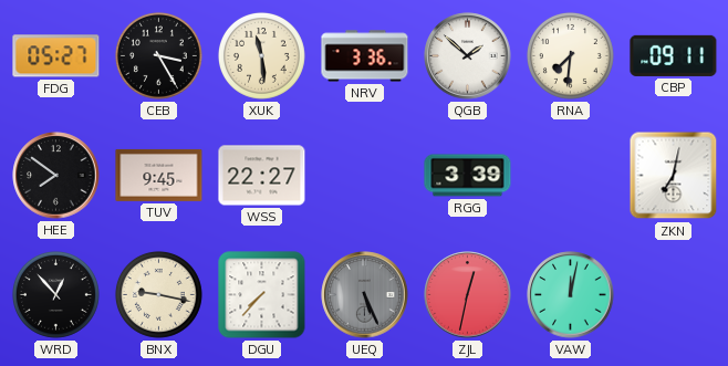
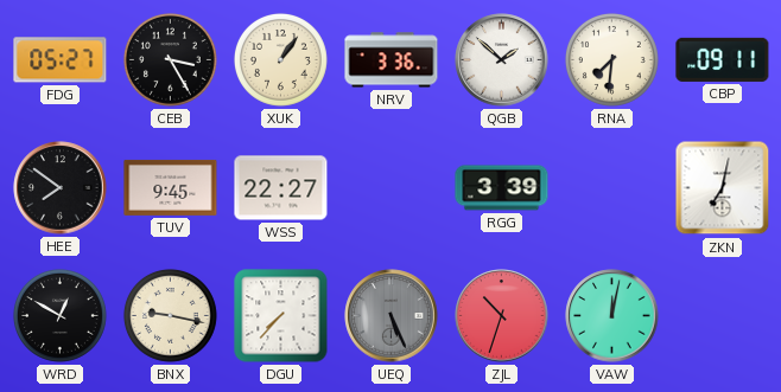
XUK: 11:29 -> 1:06 (280, 59)
WRD: 12:53 -> 12:50 (59, 315)
ZJL: 12:32 -> 10:33 (502, 316)
